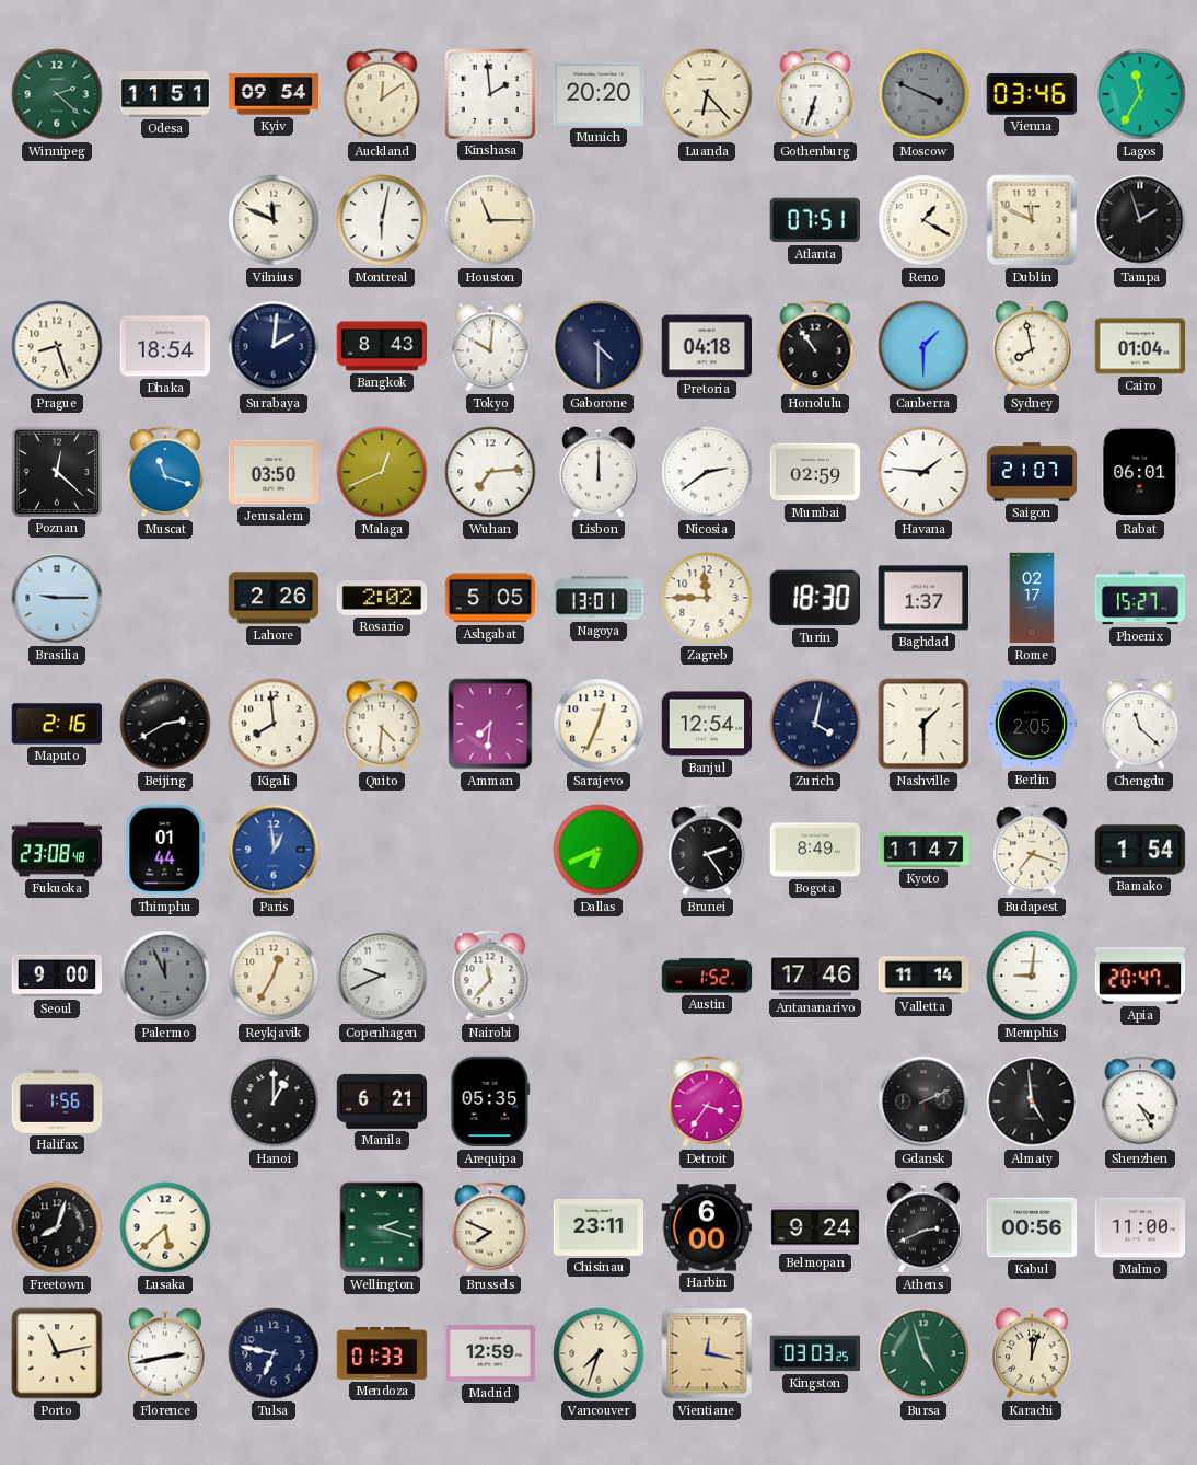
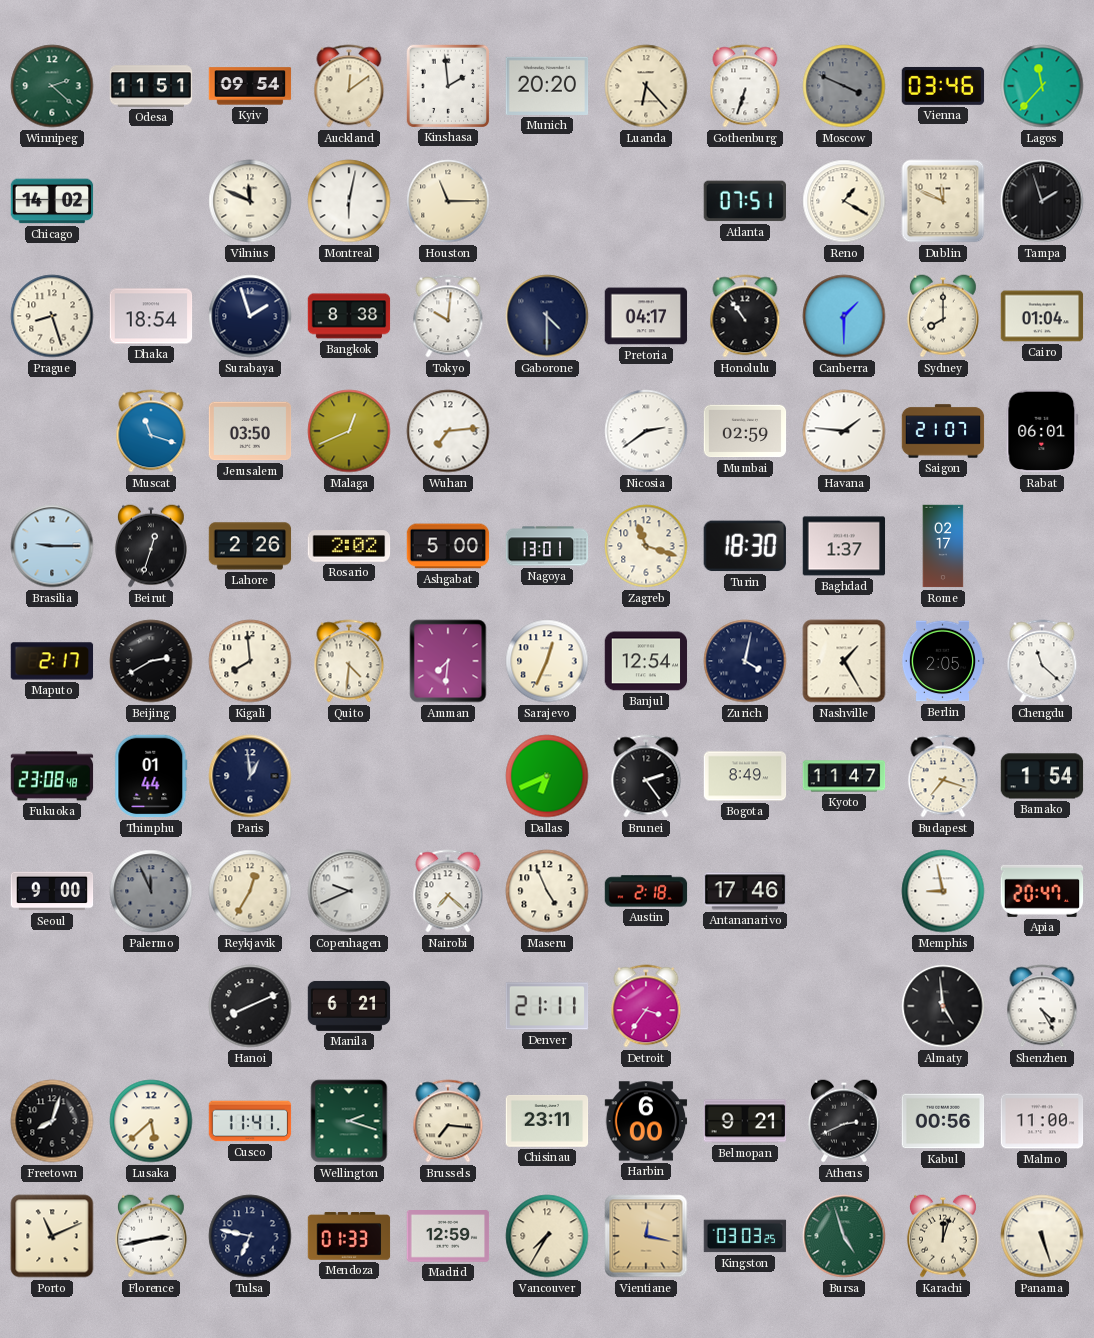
Lagos: 11:35 -> 11:37 (1042, 86)
Chicago: none -> 14:02 (52, 201)
Surabaya: 2:01 -> 1:57 (250, 316)
Bangkok: 8:43 -> 8:38 (349, 316)
Pretoria: 04:18 -> 04:17 (646, 316)
Sydney: 7:58 -> 8:00 (943, 316)
Poznan: 12:22 -> none (56, 471)
Lisbon: 12:00 -> none (599, 472)
Beirut: none -> 12:33 (151, 546)
Ashgabat: 5:05 -> 5:00 (448, 546)
Zagreb: 11:45 -> 11:18 (646, 546)
Phoenix: 15:27 -> none (1140, 598)
Maputo: 2:16 -> 2:17 (52, 661)
Nashville: 1:30 -> 1:25 (844, 661)
Paris dial: blue -> navy (250, 776)
Nairobi: 11:37 -> 7:22 (448, 891)
Maseru: none -> 4:56 (547, 891)
Austin: 1:52 -> 2:18 (646, 891)
Valletta: 11:14 -> none (923, 976)
Memphis: 9:01 -> 8:58 (943, 891)
Halifax: 1:56 -> none (57, 1101)
Hanoi: 1:00 -> 8:11 (250, 1006)
Arequipa: 05:35 -> none (490, 1101)
Denver: none -> 21:11 (547, 1006)
Gdansk: 2:11 -> none (923, 1101)
Cusco: none -> 11:41 (250, 1121)
Brussels: 7:49 -> 7:16 (448, 1121)
Belmopan: 9:24 -> 9:21 (745, 1121)
Porto: 11:13 -> 11:11 (52, 1236)
Vancouver: 7:33 -> 7:35 (547, 1236)
Panama: none -> 5:27 (1042, 1236)
